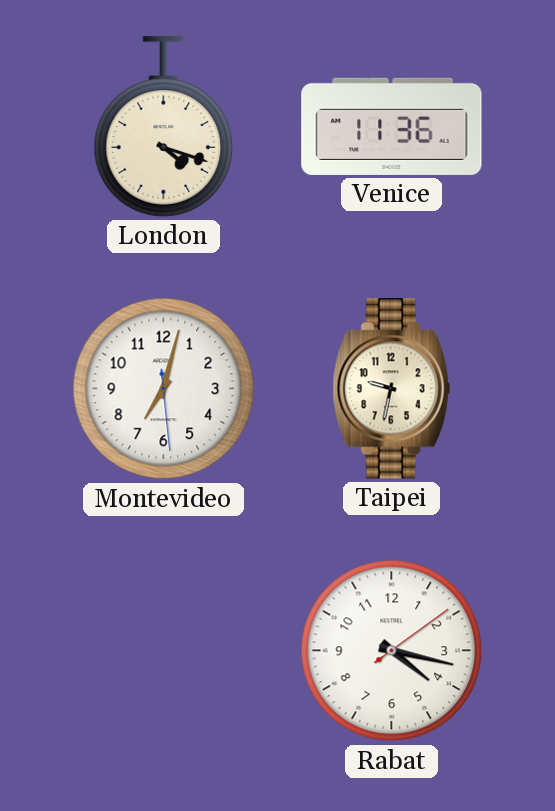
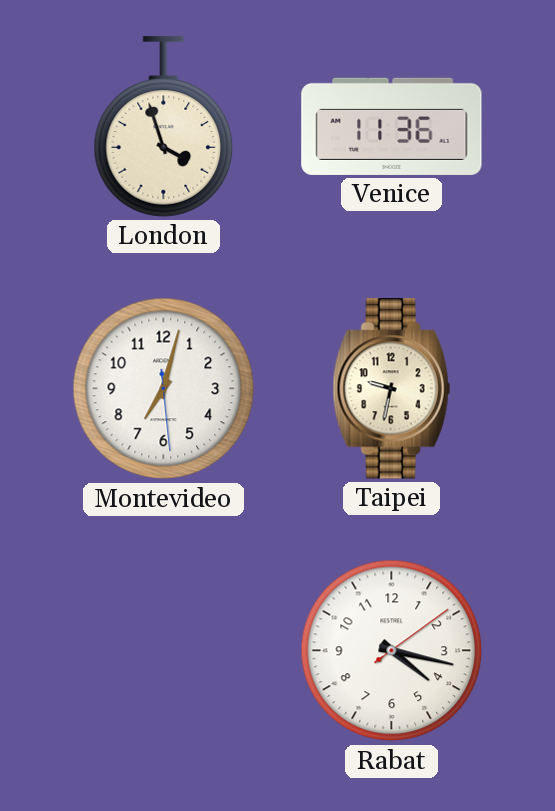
London: 4:18 -> 3:57 (164, 127)
